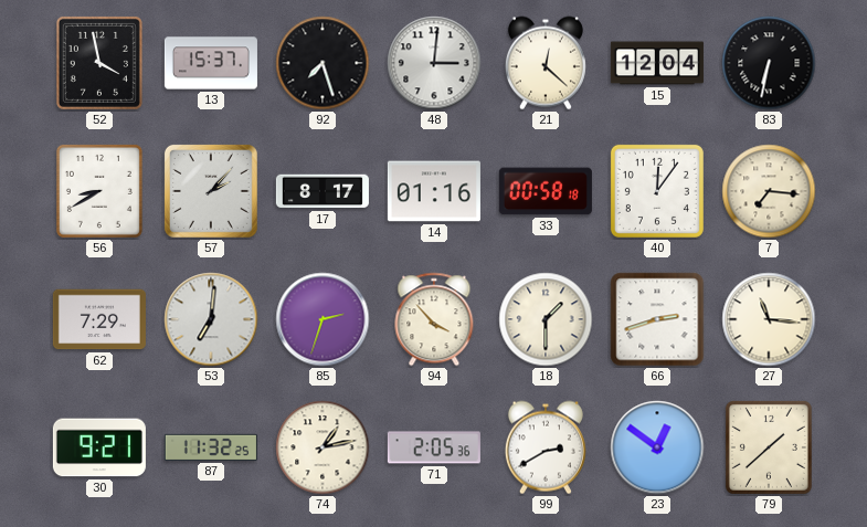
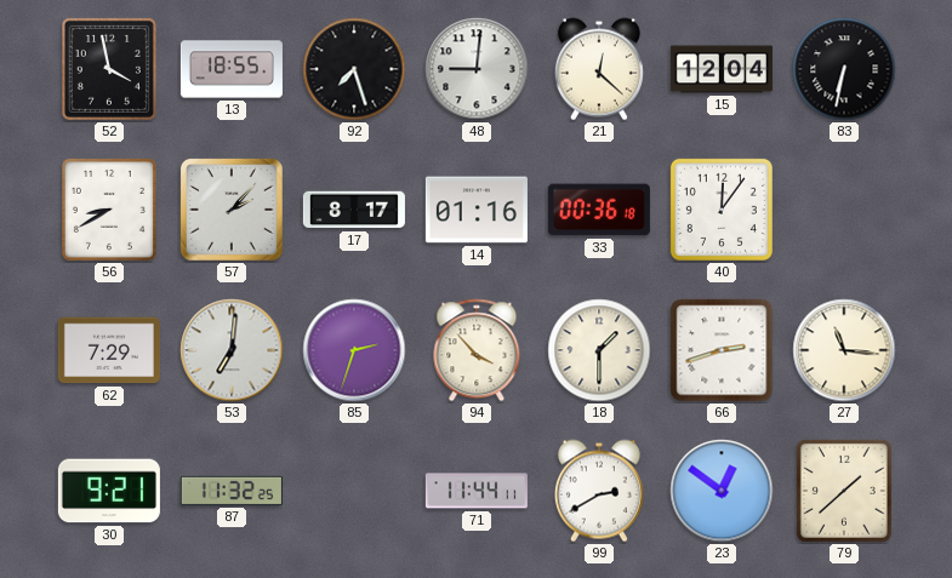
13: 15:37 -> 18:55 (232, 69)
48: 3:01 -> 9:01 (477, 69)
33: 00:58 -> 00:36 (599, 210)
7: 7:16 -> none (769, 191)
74: 1:13 -> none (323, 447)
71: 2:05 -> 11:44 (477, 491)
